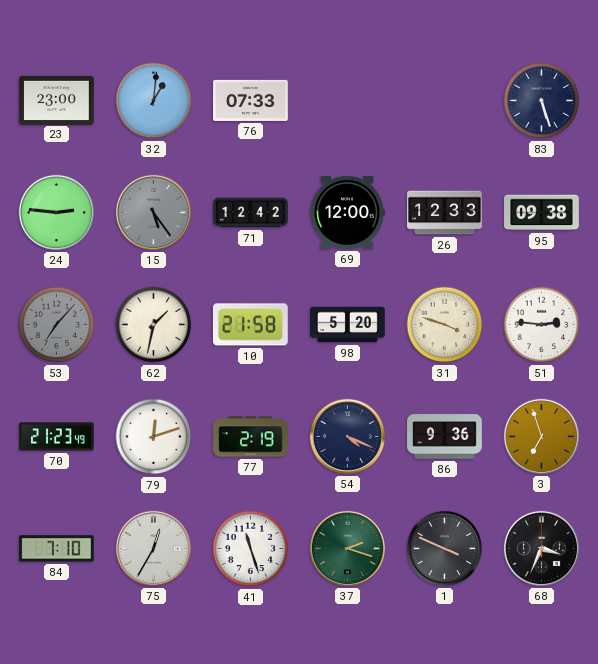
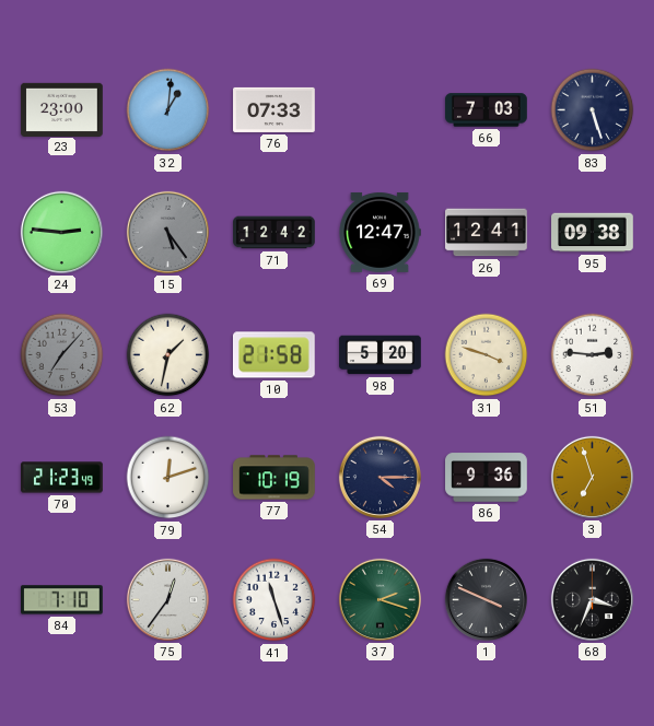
66: none -> 7:03 (487, 110)
69: 12:00 -> 12:47 (379, 232)
26: 12:33 -> 12:41 (487, 233)
77: 2:19 -> 10:19 (275, 478)
54: 4:19 -> 4:15 (379, 477)
75: 12:35 -> 12:36 (167, 599)
